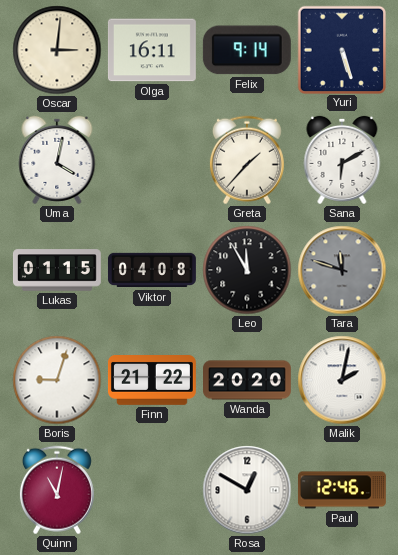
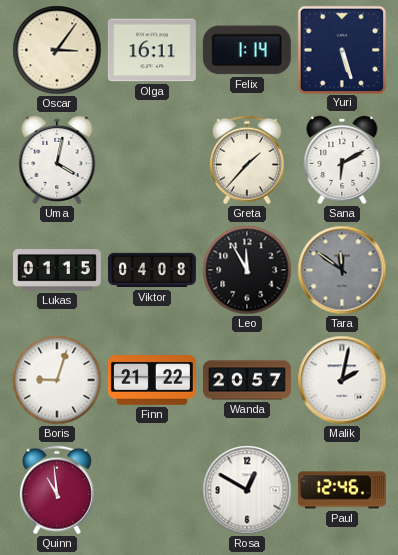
Oscar: 3:01 -> 3:06 (57, 50)
Felix: 9:14 -> 1:14 (247, 50)
Tara: 11:48 -> 11:51 (342, 270)
Wanda: 20:20 -> 20:57 (248, 380)
Quinn: 11:02 -> 10:59 (57, 490)
